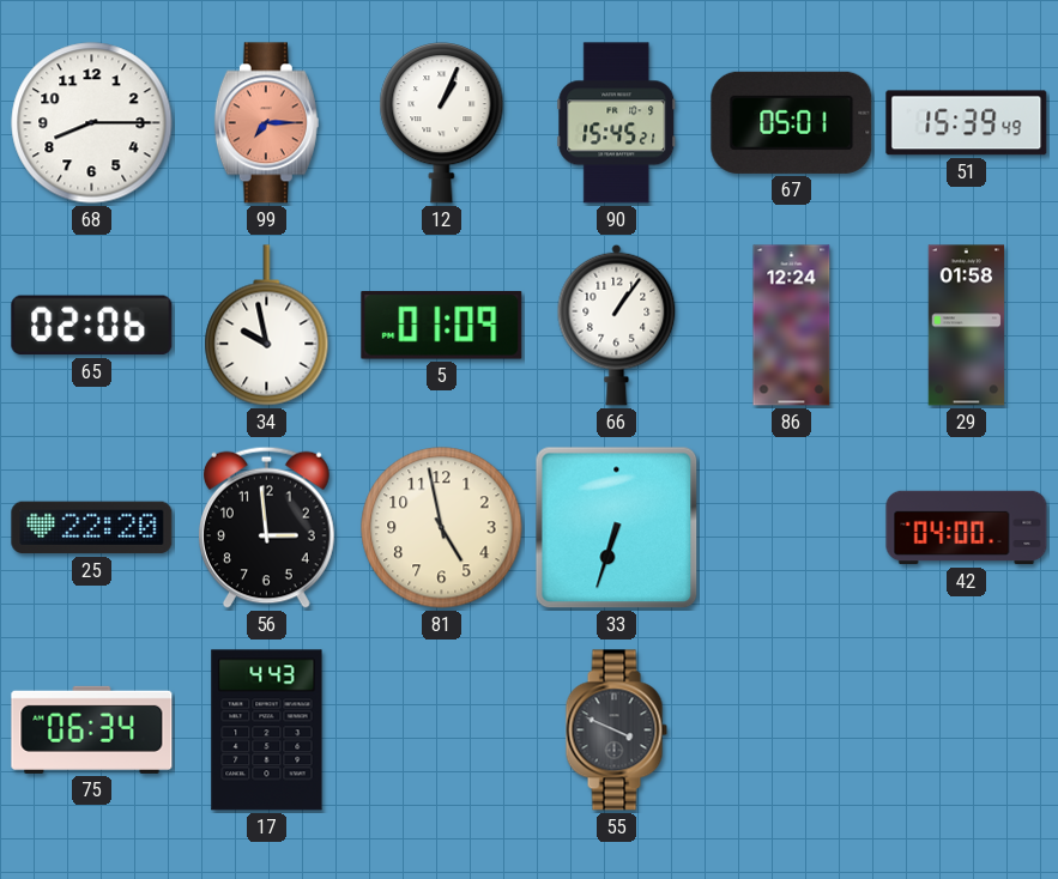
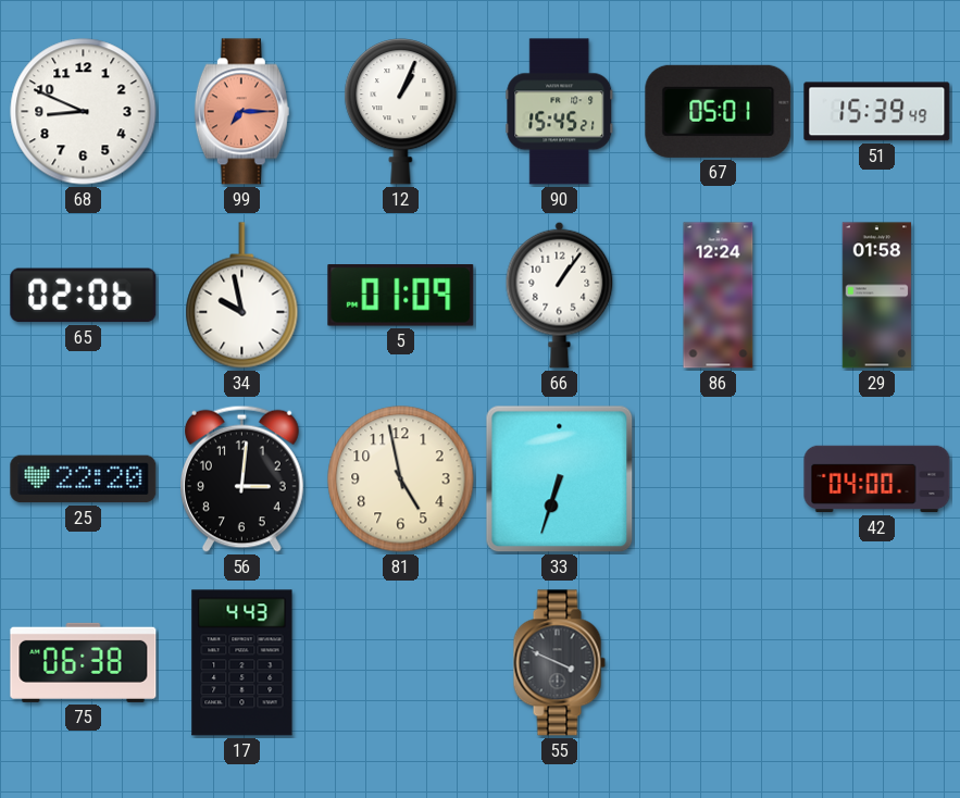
68: 8:15 -> 8:49 (84, 112)
56: 2:59 -> 3:01 (241, 478)
75: 06:34 -> 06:38 (84, 662)
